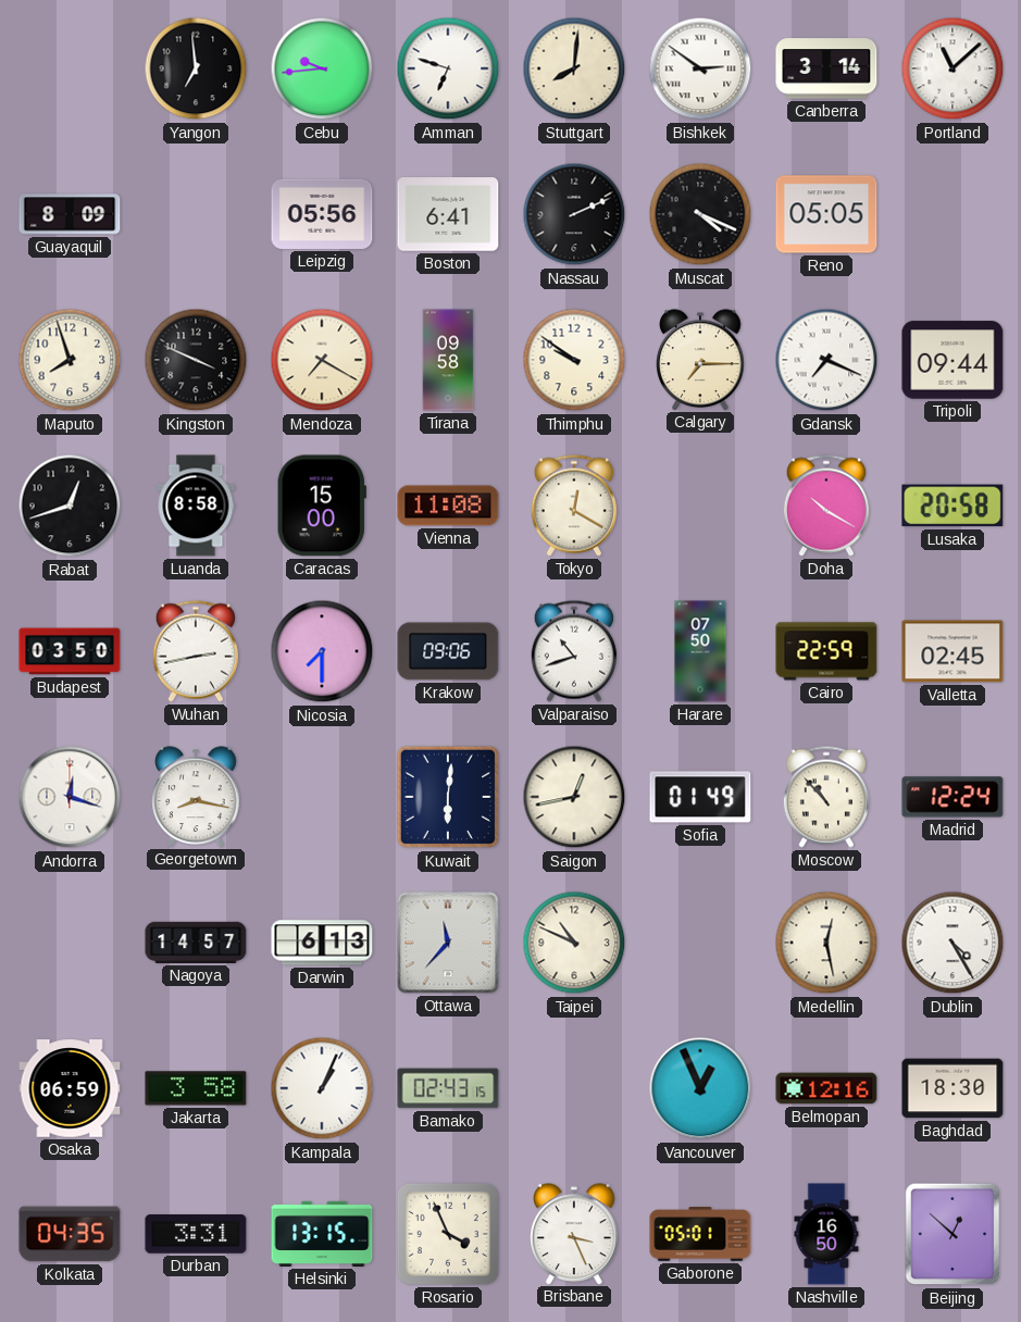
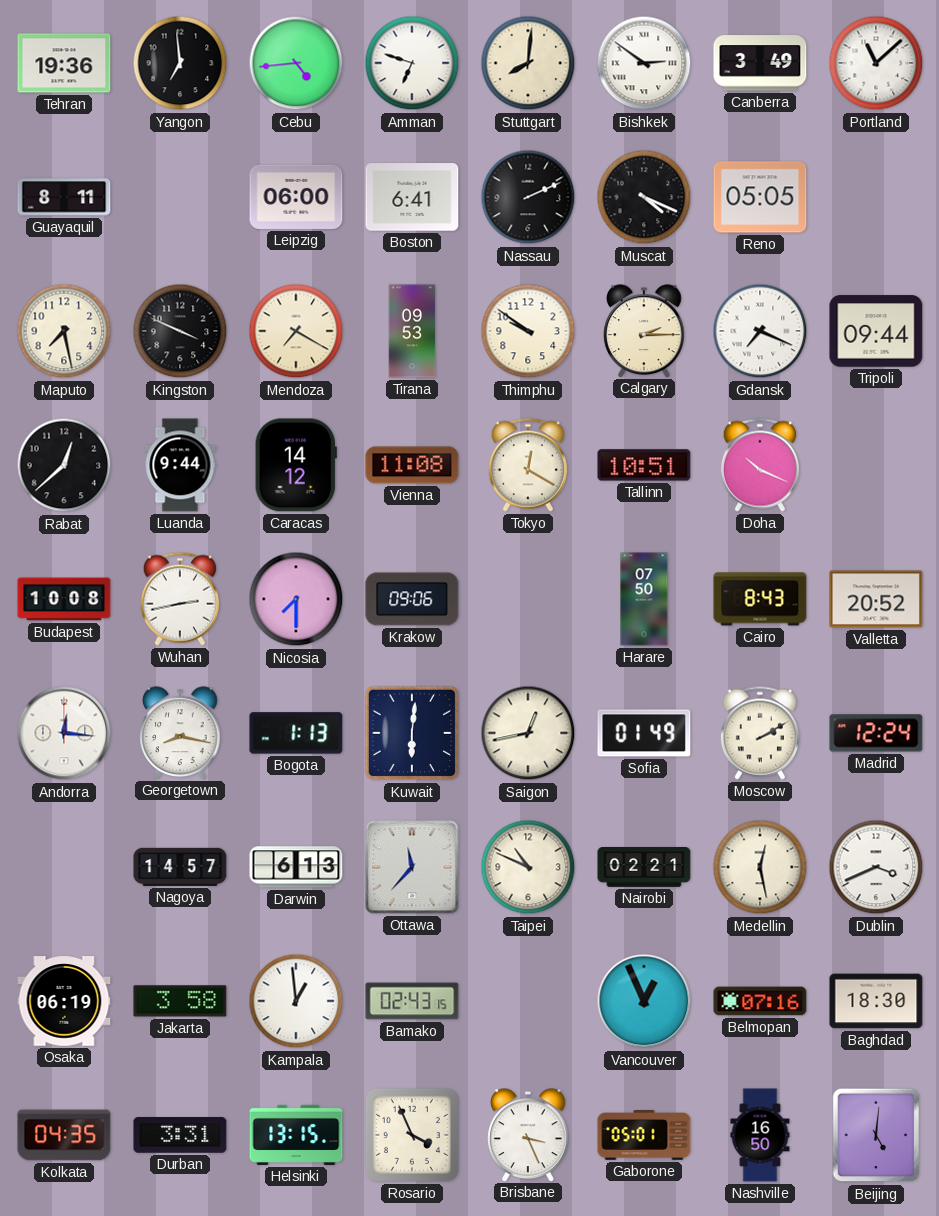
Tehran: none -> 19:36 (64, 63)
Cebu: 9:44 -> 4:44 (296, 63)
Canberra: 3:14 -> 3:49 (760, 63)
Guayaquil: 8:09 -> 8:11 (64, 197)
Leipzig: 05:56 -> 06:00 (296, 197)
Maputo: 7:57 -> 7:28 (64, 331)
Tirana: 09:58 -> 09:53 (412, 331)
Calgary: 7:15 -> 2:15 (644, 331)
Rabat: 12:42 -> 12:38 (64, 465)
Luanda: 8:58 -> 9:44 (180, 465)
Caracas: 15:00 -> 14:12 (296, 465)
Tallinn: none -> 10:51 (644, 465)
Doha: 10:20 -> 10:19 (760, 465)
Lusaka: 20:58 -> none (952, 506)
Budapest: 03:50 -> 10:08 (64, 599)
Valparaiso: 10:42 -> none (574, 651)
Cairo: 22:59 -> 8:43 (760, 599)
Valletta: 02:45 -> 20:52 (876, 599)
Andorra: 12:18 -> 12:16 (64, 733)
Bogota: none -> 1:13 (296, 733)
Moscow: 10:53 -> 2:10 (760, 733)
Nairobi: none -> 02:21 (644, 868)
Dublin: 4:25 -> 3:41 (876, 867)
Osaka: 06:59 -> 06:19 (64, 1001)
Kampala: 1:04 -> 12:59 (296, 1001)
Belmopan: 12:16 -> 07:16 (760, 1001)
Beijing: 12:52 -> 5:01 (876, 1135)
